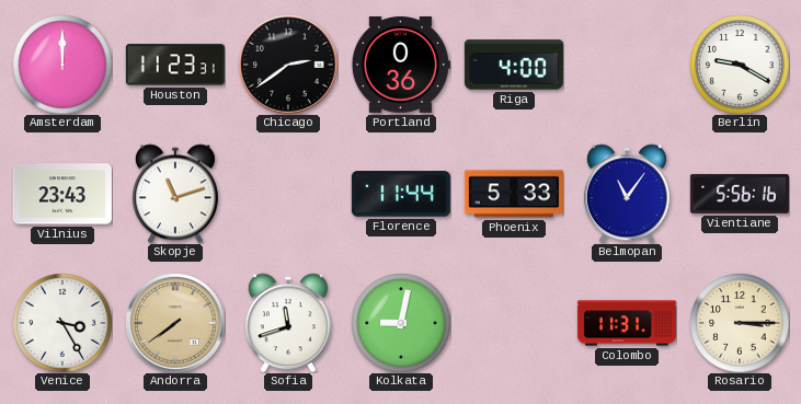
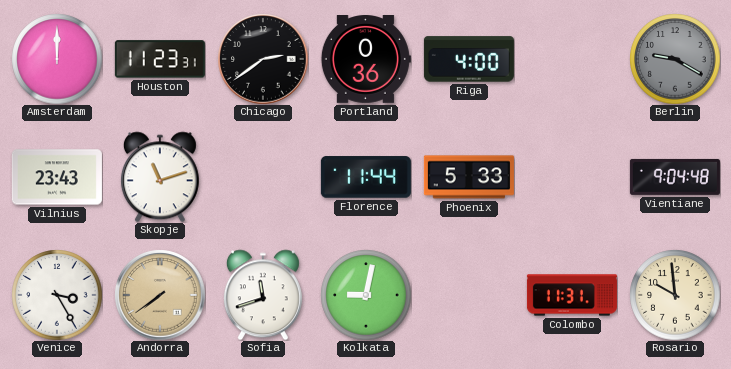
Berlin dial: white -> grey (675, 59)
Belmopan: 11:06 -> none (627, 194)
Vientiane: 5:56 -> 9:04 (675, 177)
Rosario: 3:15 -> 9:59 (675, 295)
